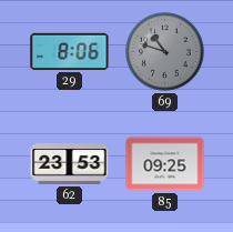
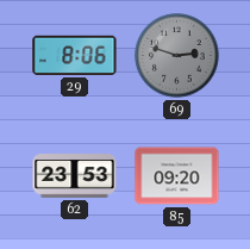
69: 10:48 -> 2:48 (177, 56)
85: 09:25 -> 09:20 (177, 176)
